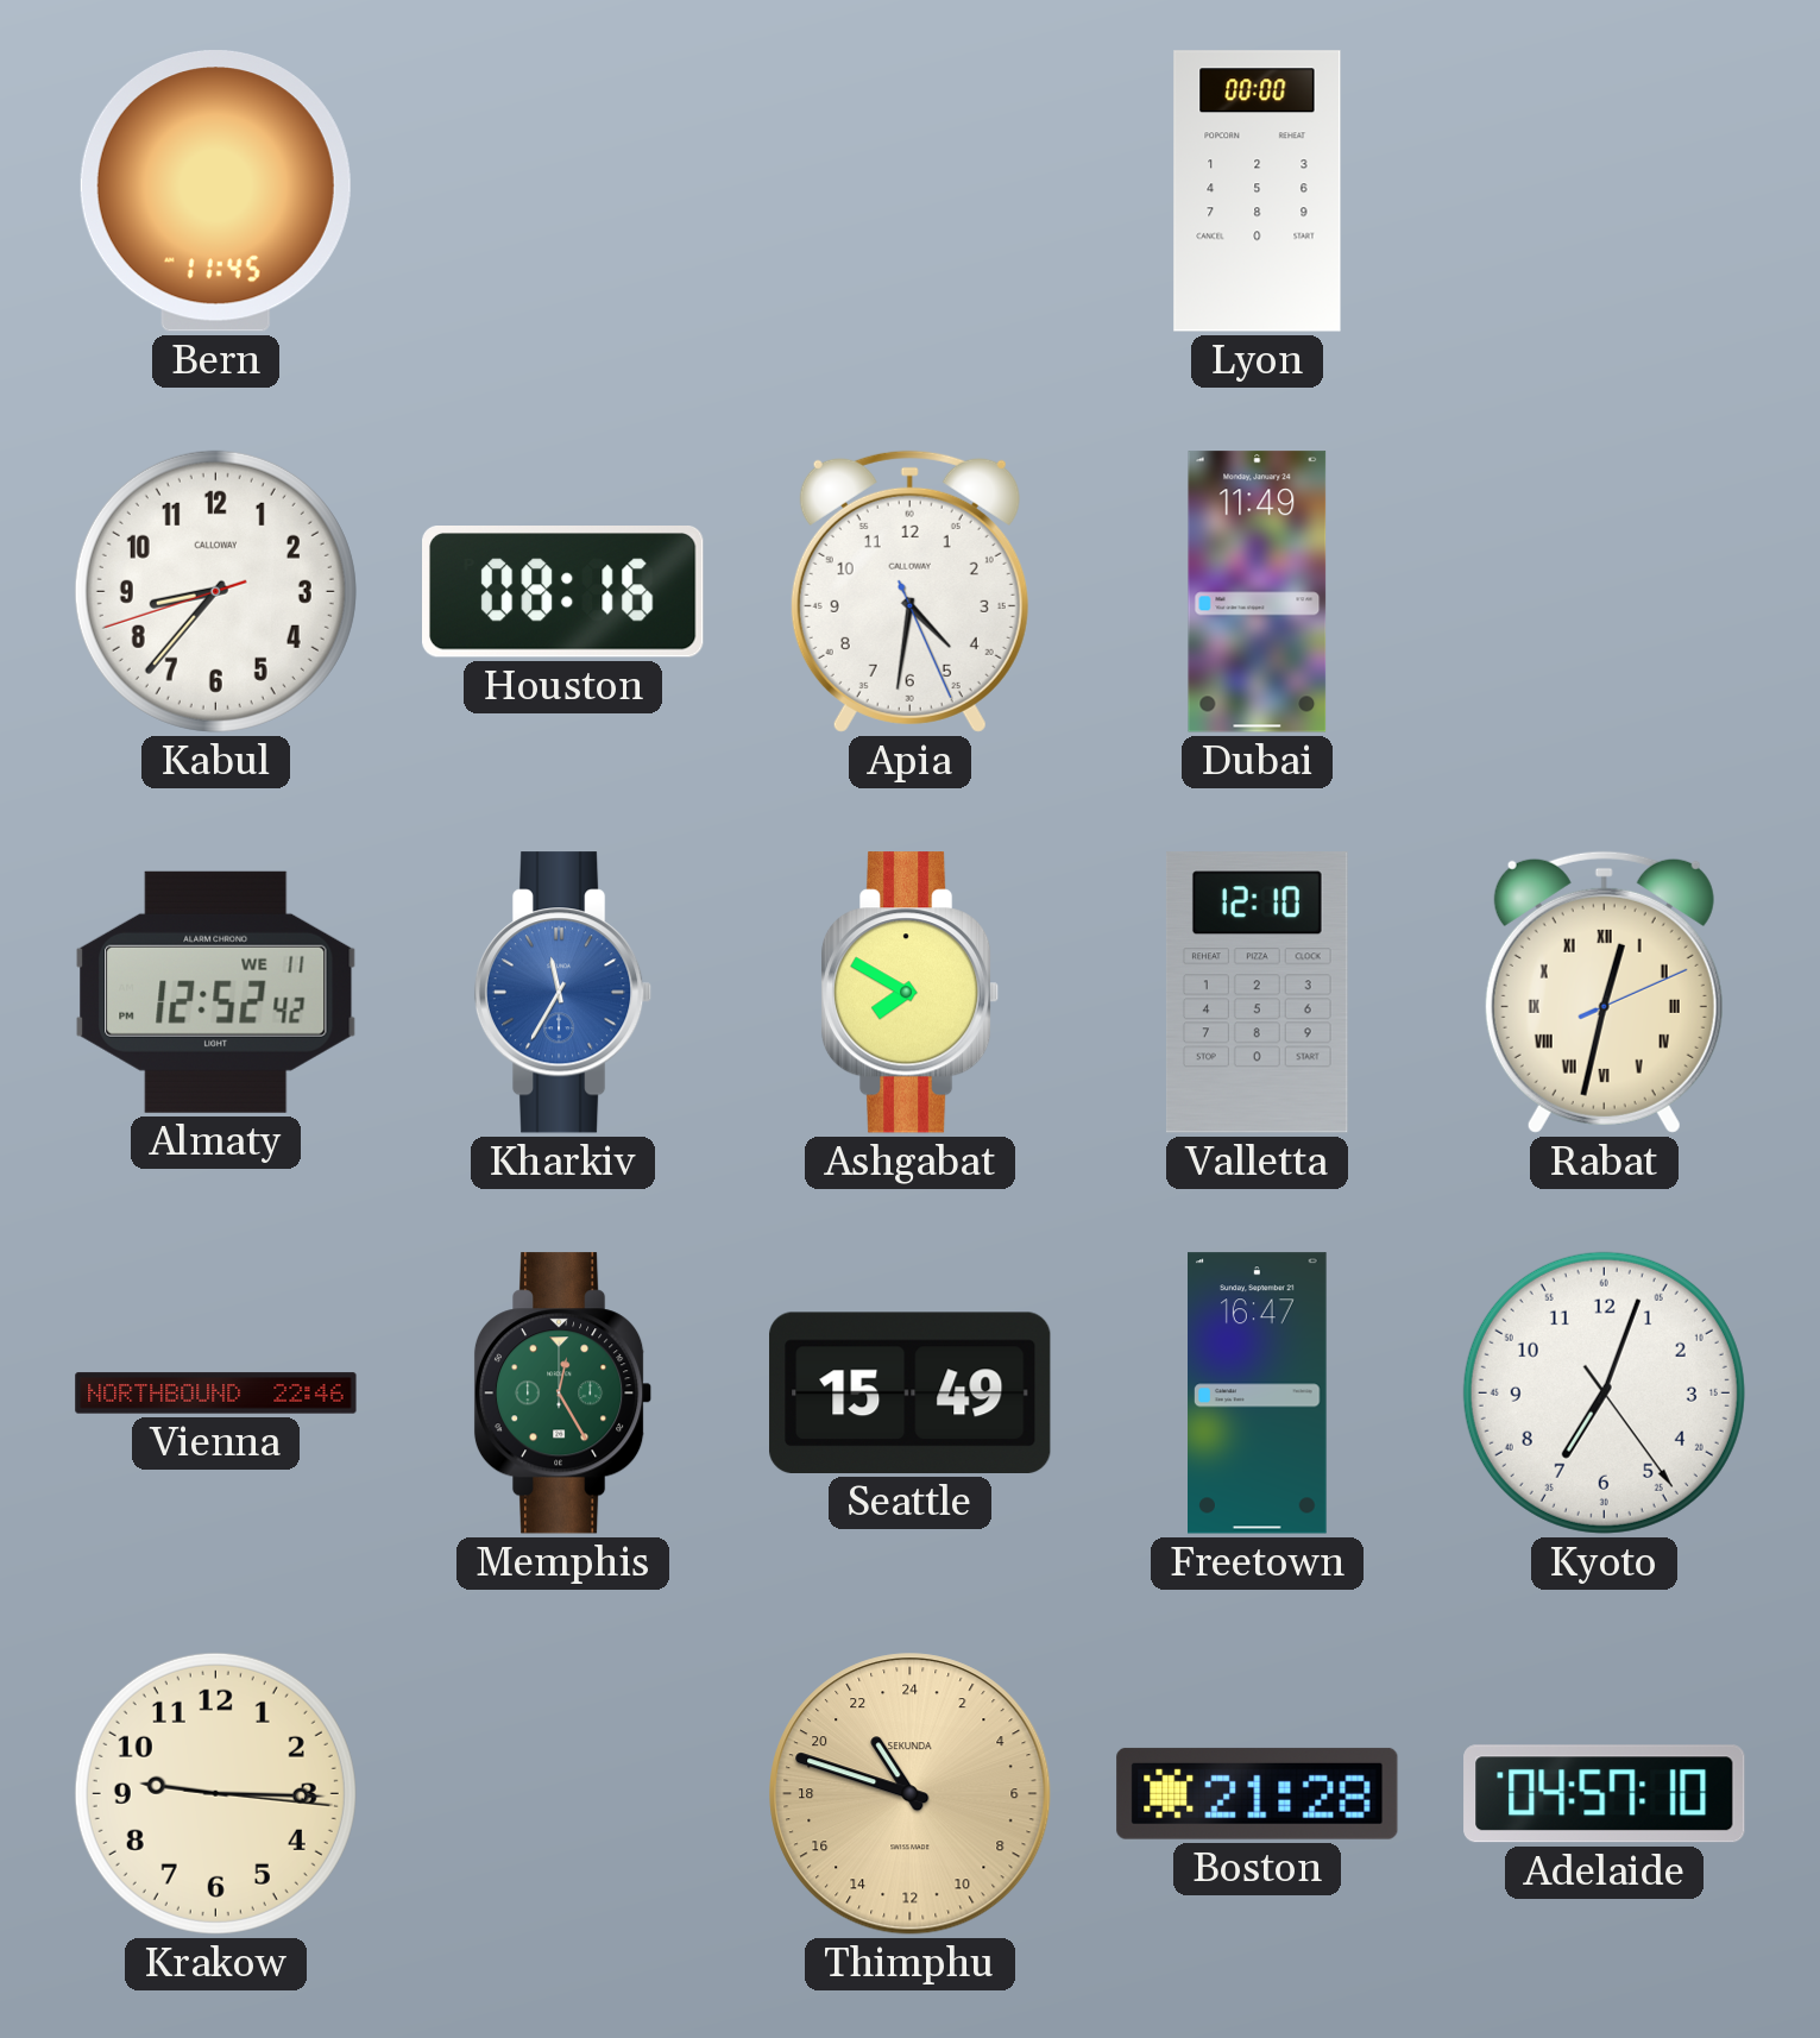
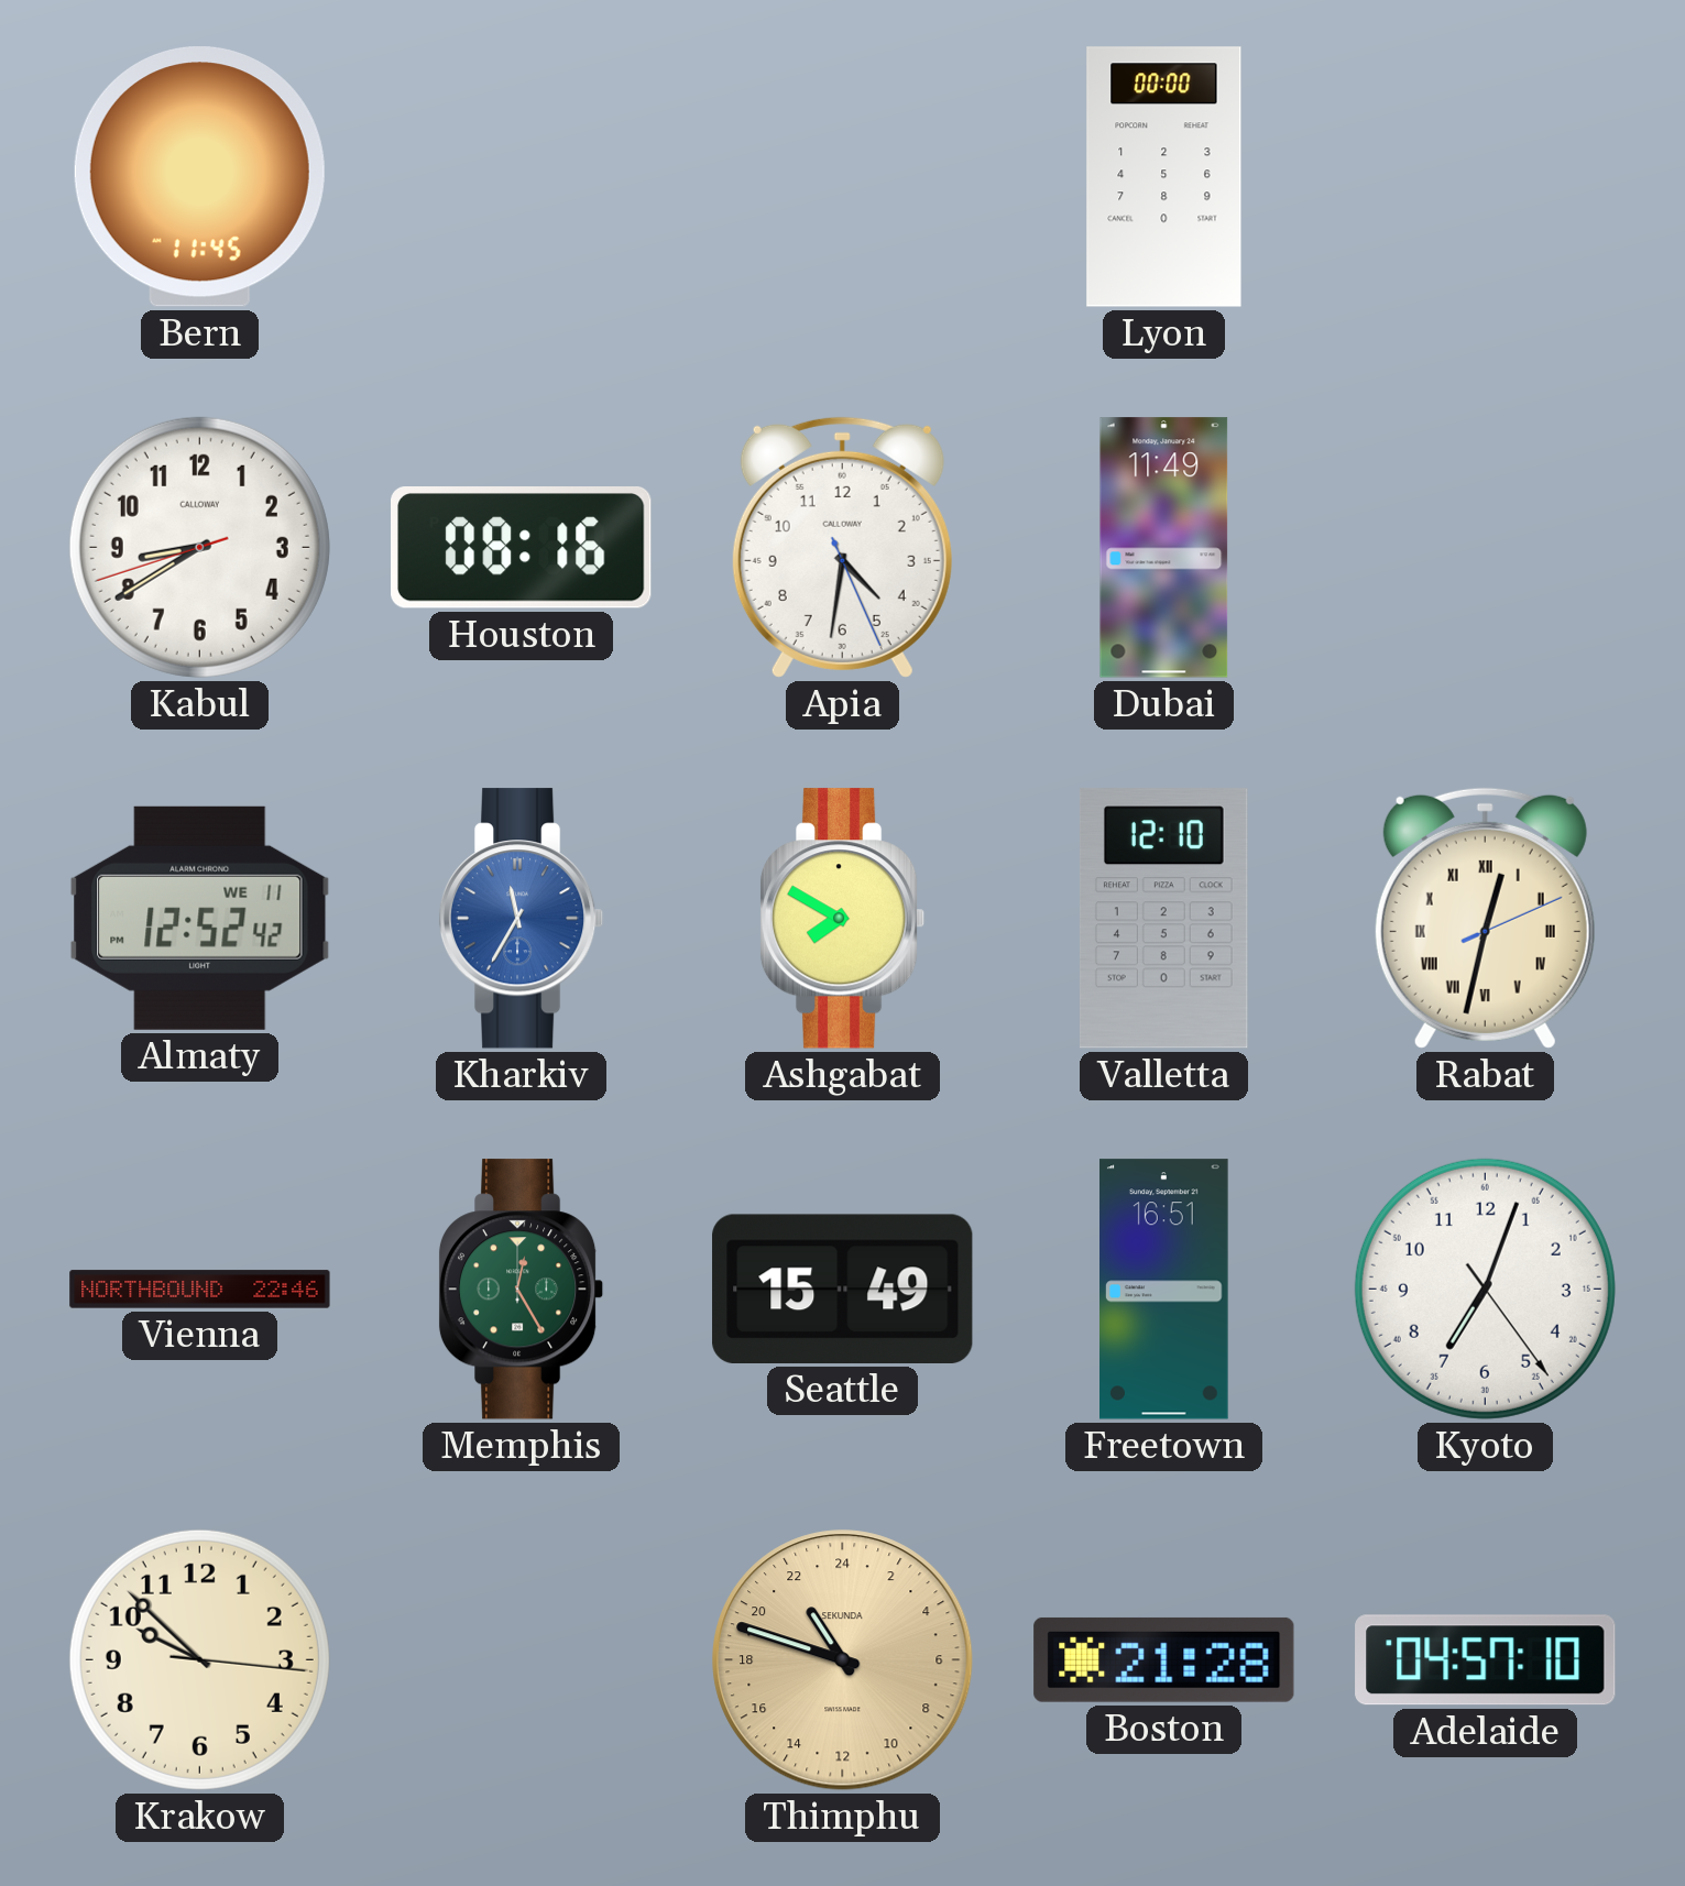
Kabul: 8:36 -> 8:39 (199, 547)
Freetown: 16:47 -> 16:51 (1164, 1290)
Krakow: 9:15 -> 9:52 (199, 1659)
